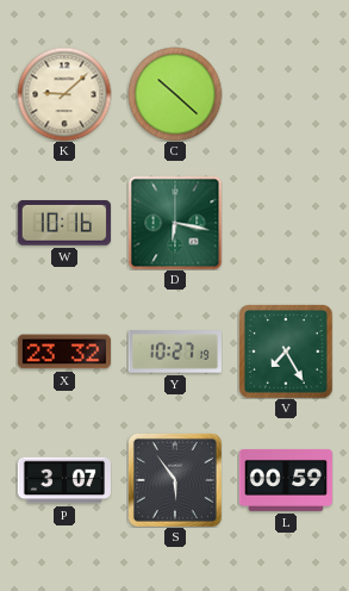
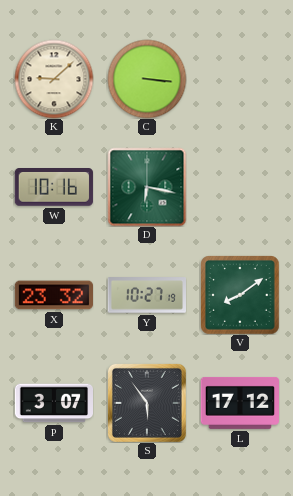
C: 10:22 -> 3:16 (147, 79)
V: 7:25 -> 8:09 (240, 295)
L: 00:59 -> 17:12 (239, 403)
